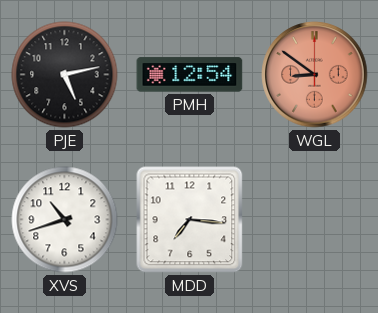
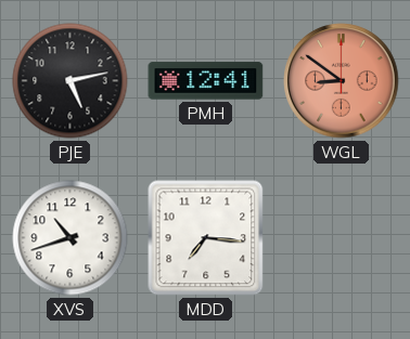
PMH: 12:54 -> 12:41 (206, 81)
